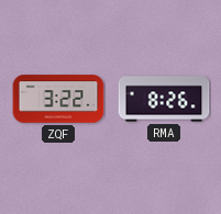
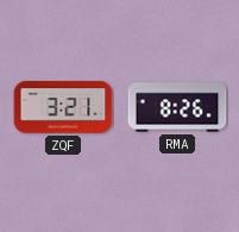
ZQF: 3:22 -> 3:21 (63, 107)
